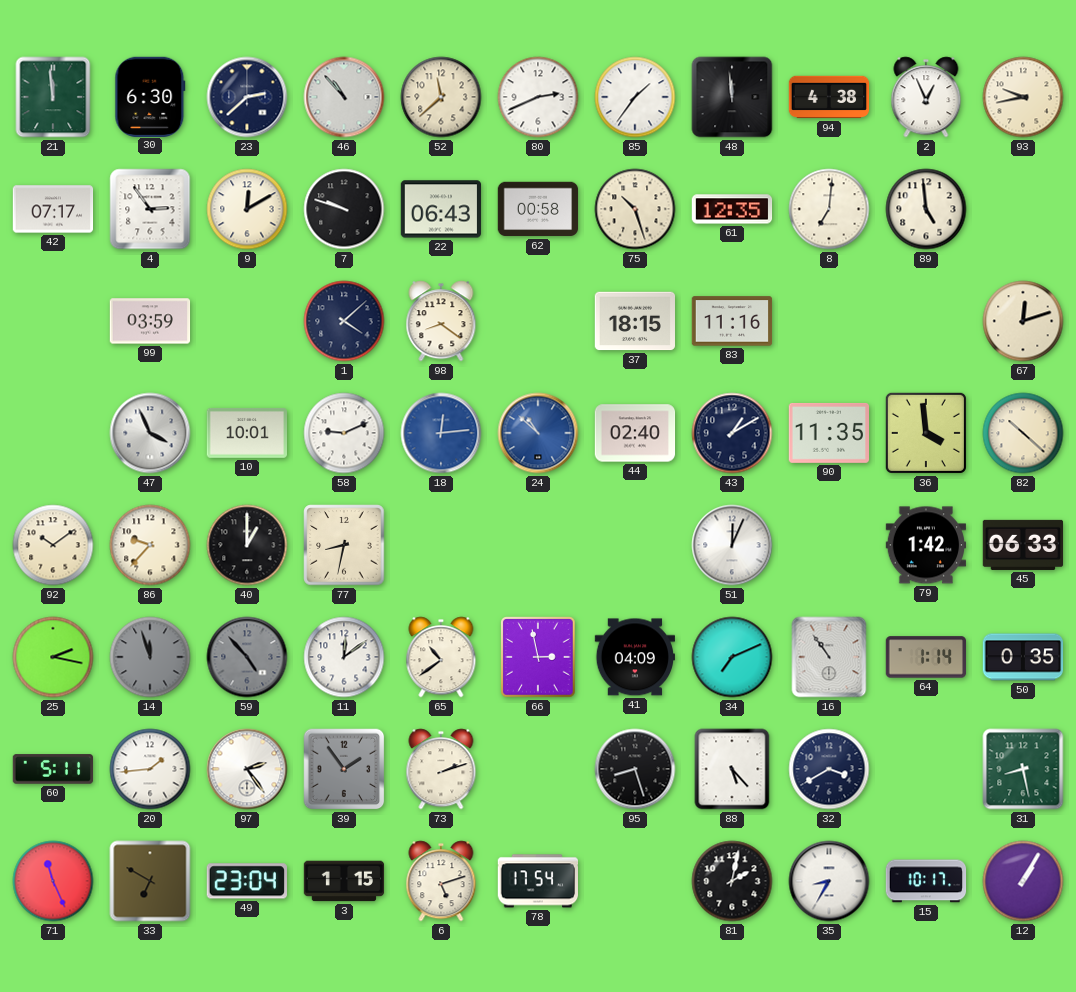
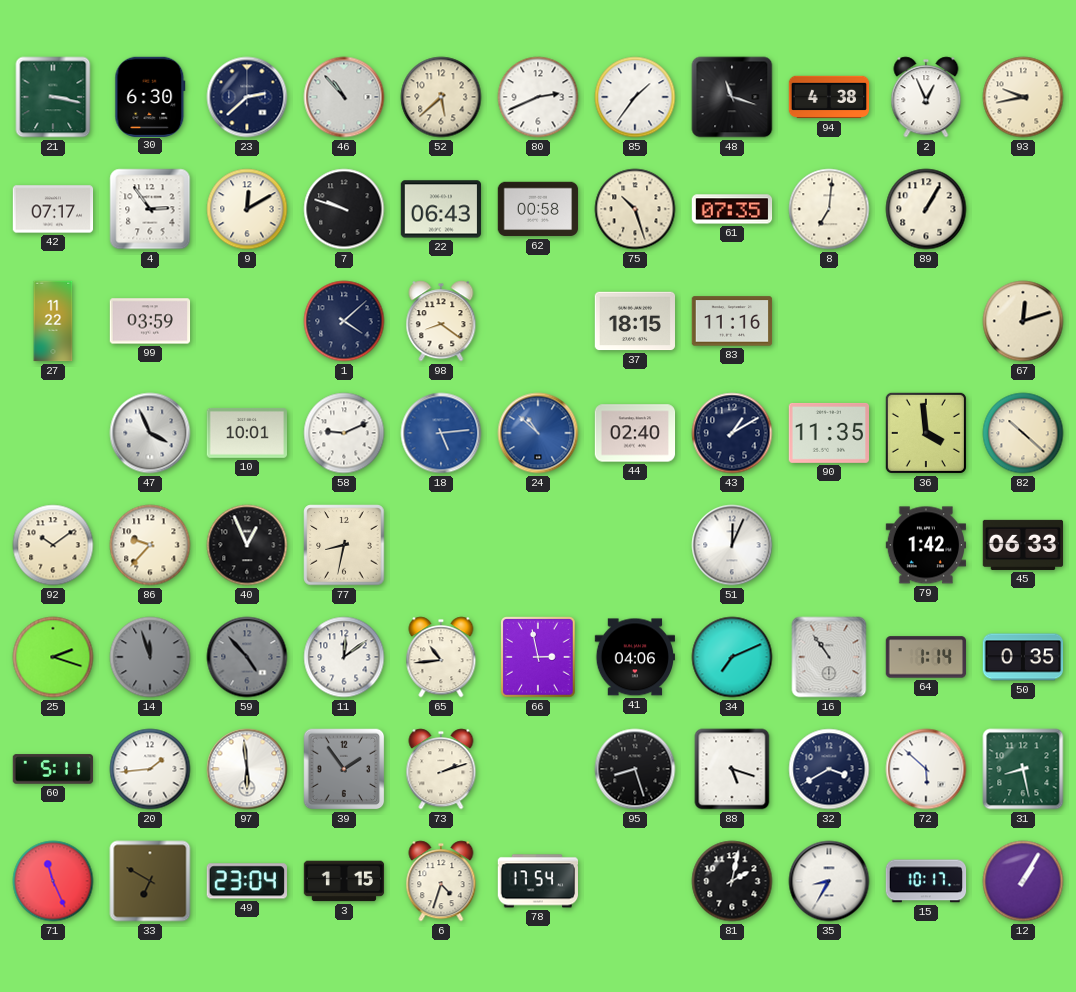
21: 11:59 -> 3:17 (53, 97)
52: 11:38 -> 5:38 (441, 97)
48: 11:59 -> 11:18 (732, 97)
61: 12:35 -> 07:35 (732, 209)
89: 4:59 -> 1:05 (926, 209)
27: none -> 11:22 (53, 321)
18: 12:14 -> 5:14 (441, 433)
40: 1:00 -> 12:56 (247, 545)
25: 2:17 -> 2:18 (53, 657)
65: 10:39 -> 10:44 (441, 657)
41: 04:09 -> 04:06 (635, 657)
97: 2:24 -> 5:59 (247, 769)
88: 5:23 -> 5:18 (732, 769)
72: none -> 5:52 (926, 769)
6: 5:12 -> 4:33 (441, 881)
